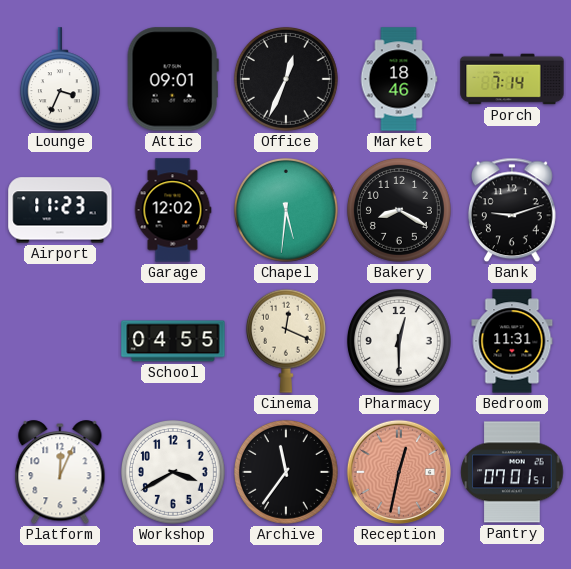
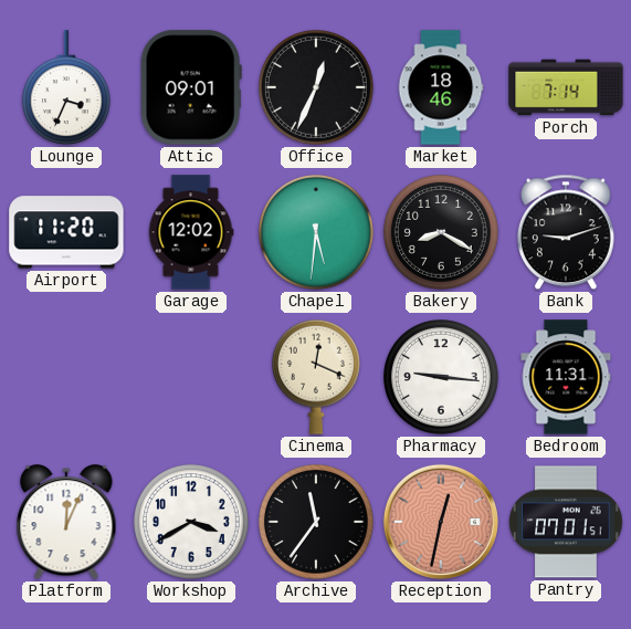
Airport: 11:23 -> 11:20 (66, 232)
School: 04:55 -> none (173, 341)
Pharmacy: 12:30 -> 9:16 (441, 377)
